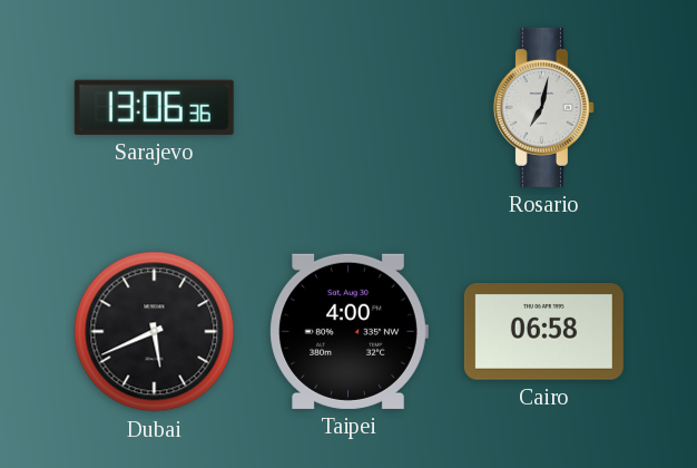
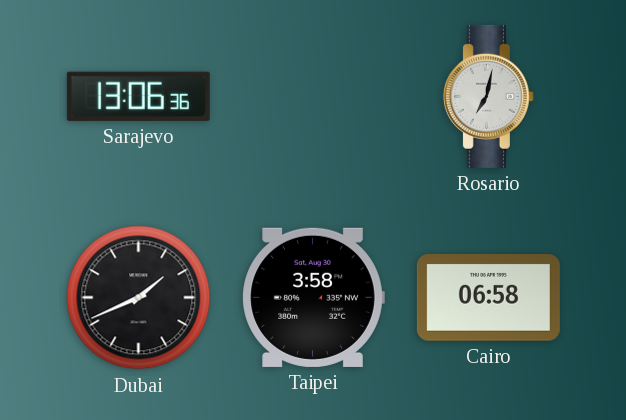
Dubai: 5:41 -> 1:41 (139, 298)
Taipei: 4:00 -> 3:58 (313, 297)
